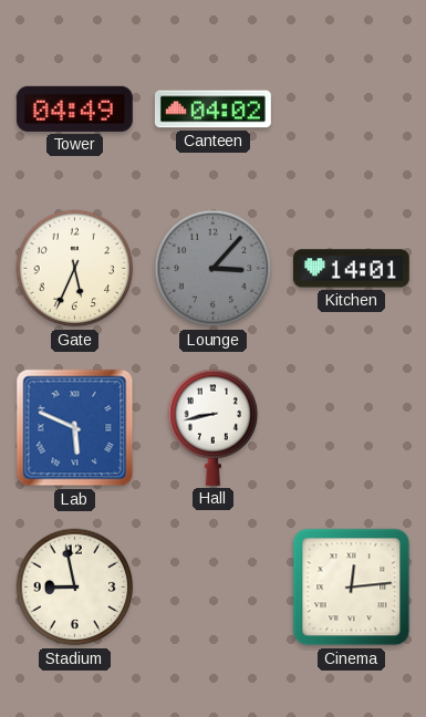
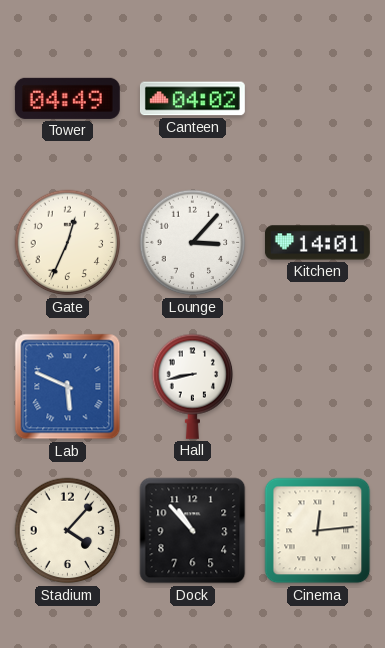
Gate: 5:34 -> 12:34 (68, 243)
Lounge dial: grey -> white (193, 243)
Stadium: 8:58 -> 4:07 (68, 531)
Dock: none -> 10:53 (193, 531)
